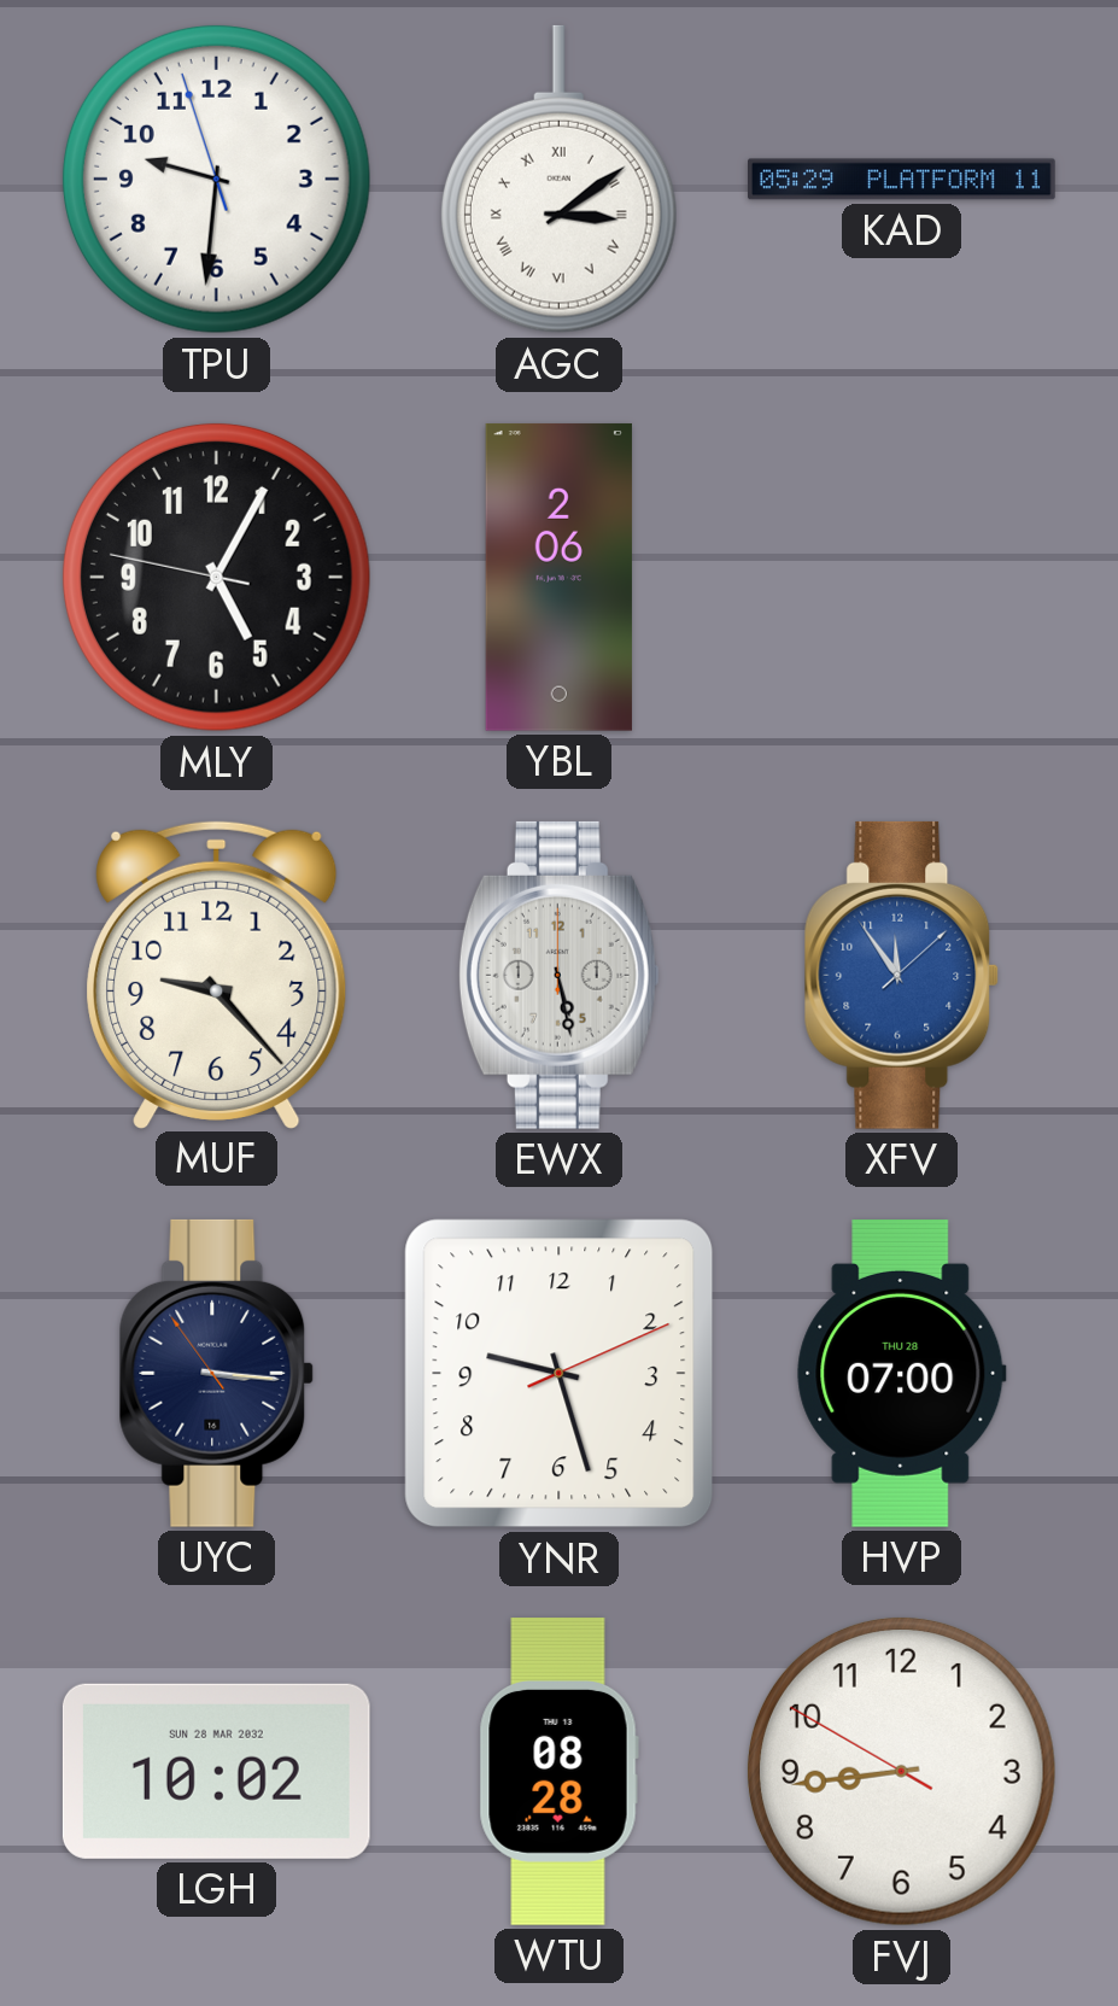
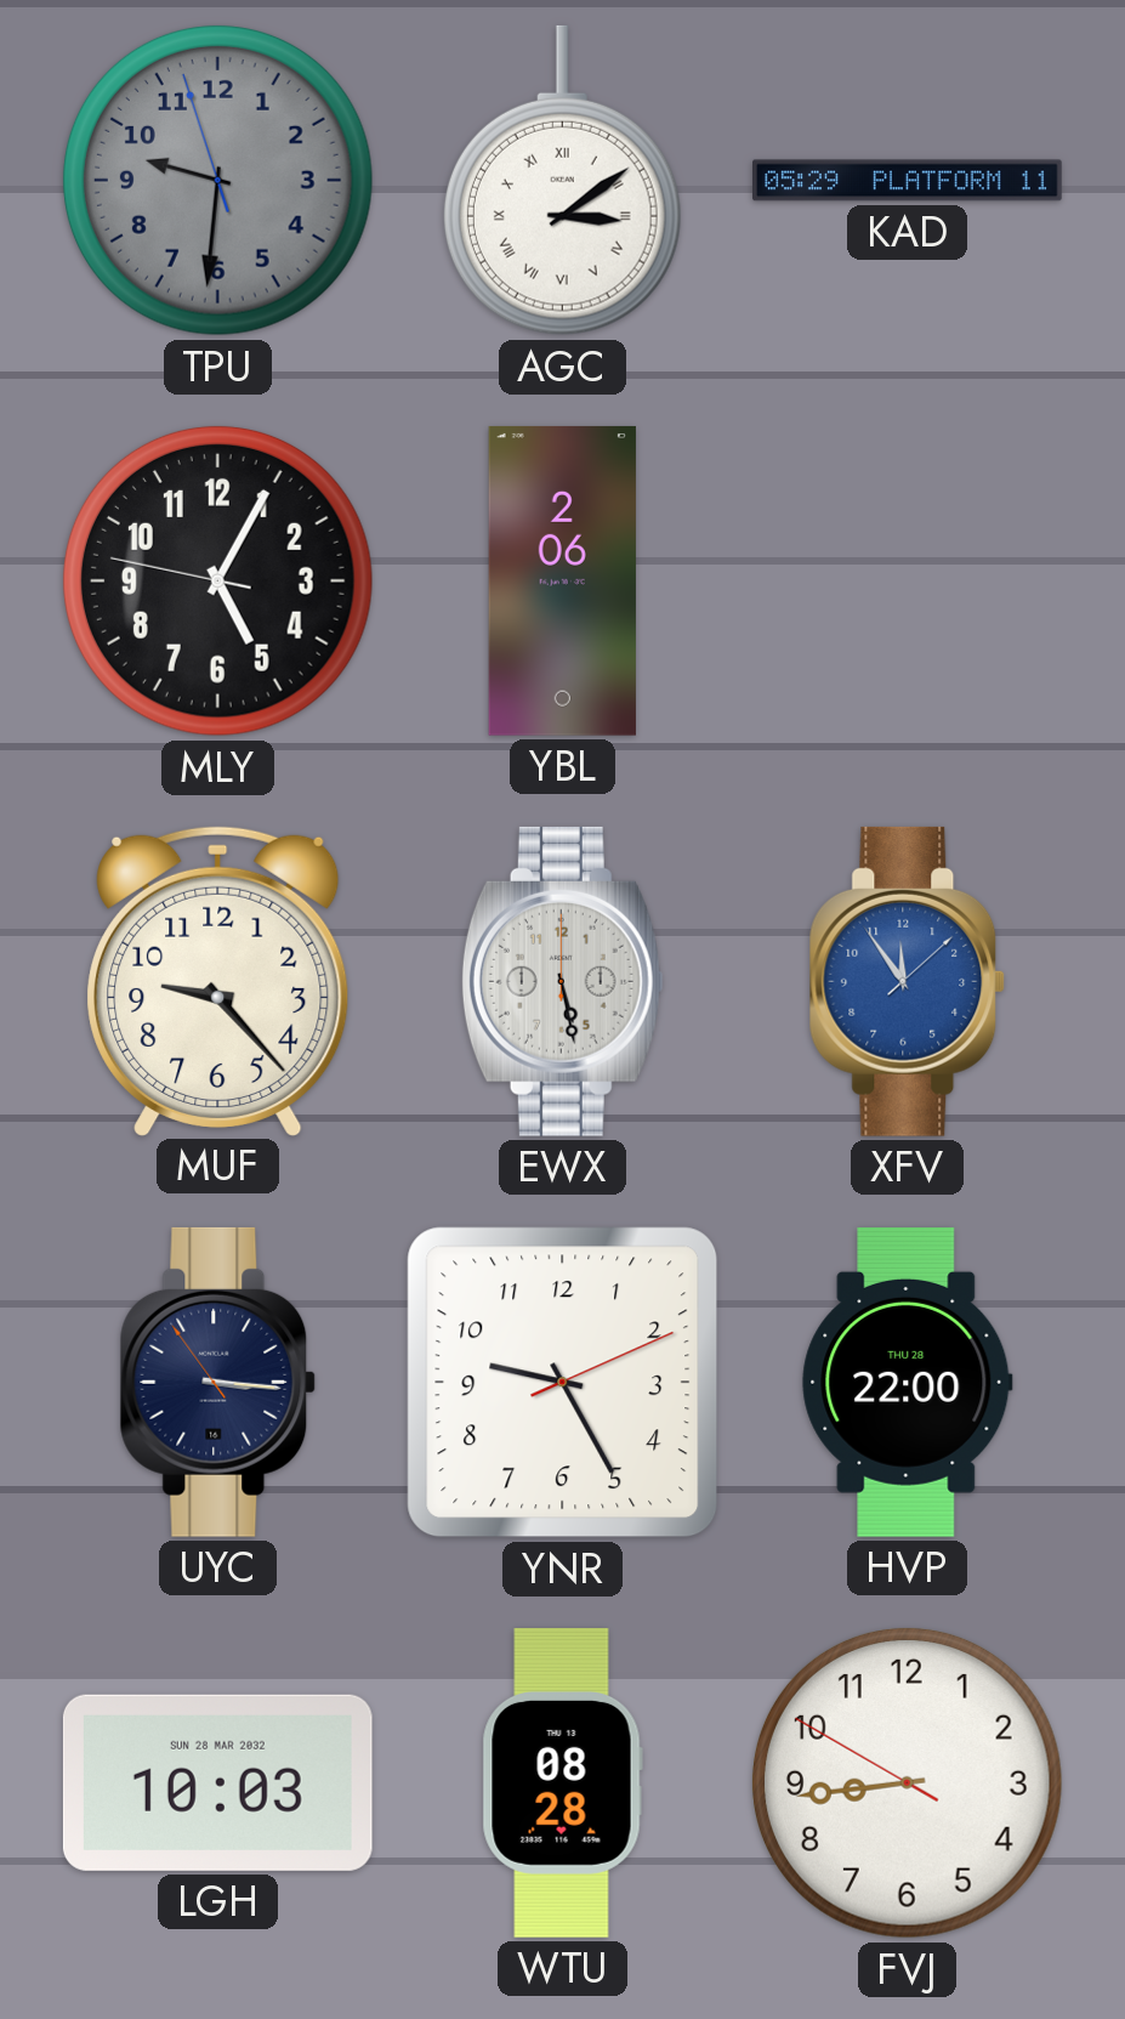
TPU dial: white -> grey (217, 180)
YNR: 9:27 -> 9:25 (563, 1383)
HVP: 07:00 -> 22:00 (908, 1382)
LGH: 10:02 -> 10:03 (217, 1782)
